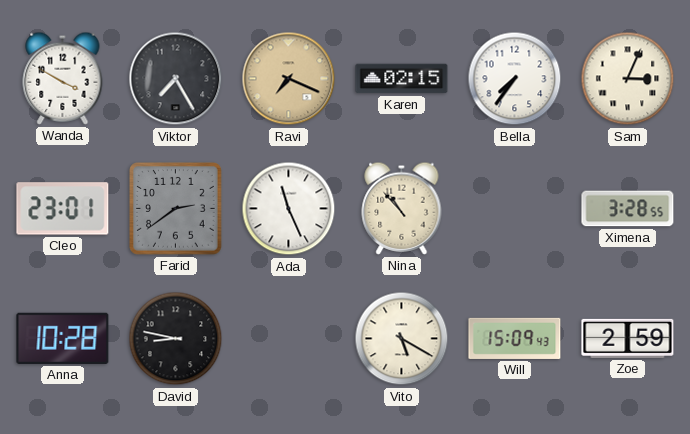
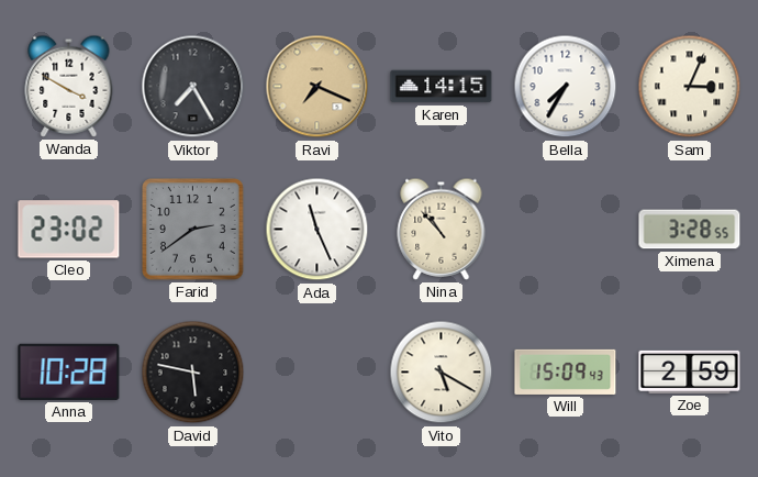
Karen: 02:15 -> 14:15 (442, 87)
Bella: 7:36 -> 7:35 (566, 87)
Cleo: 23:01 -> 23:02 (69, 230)
David: 8:47 -> 5:47 (193, 373)
